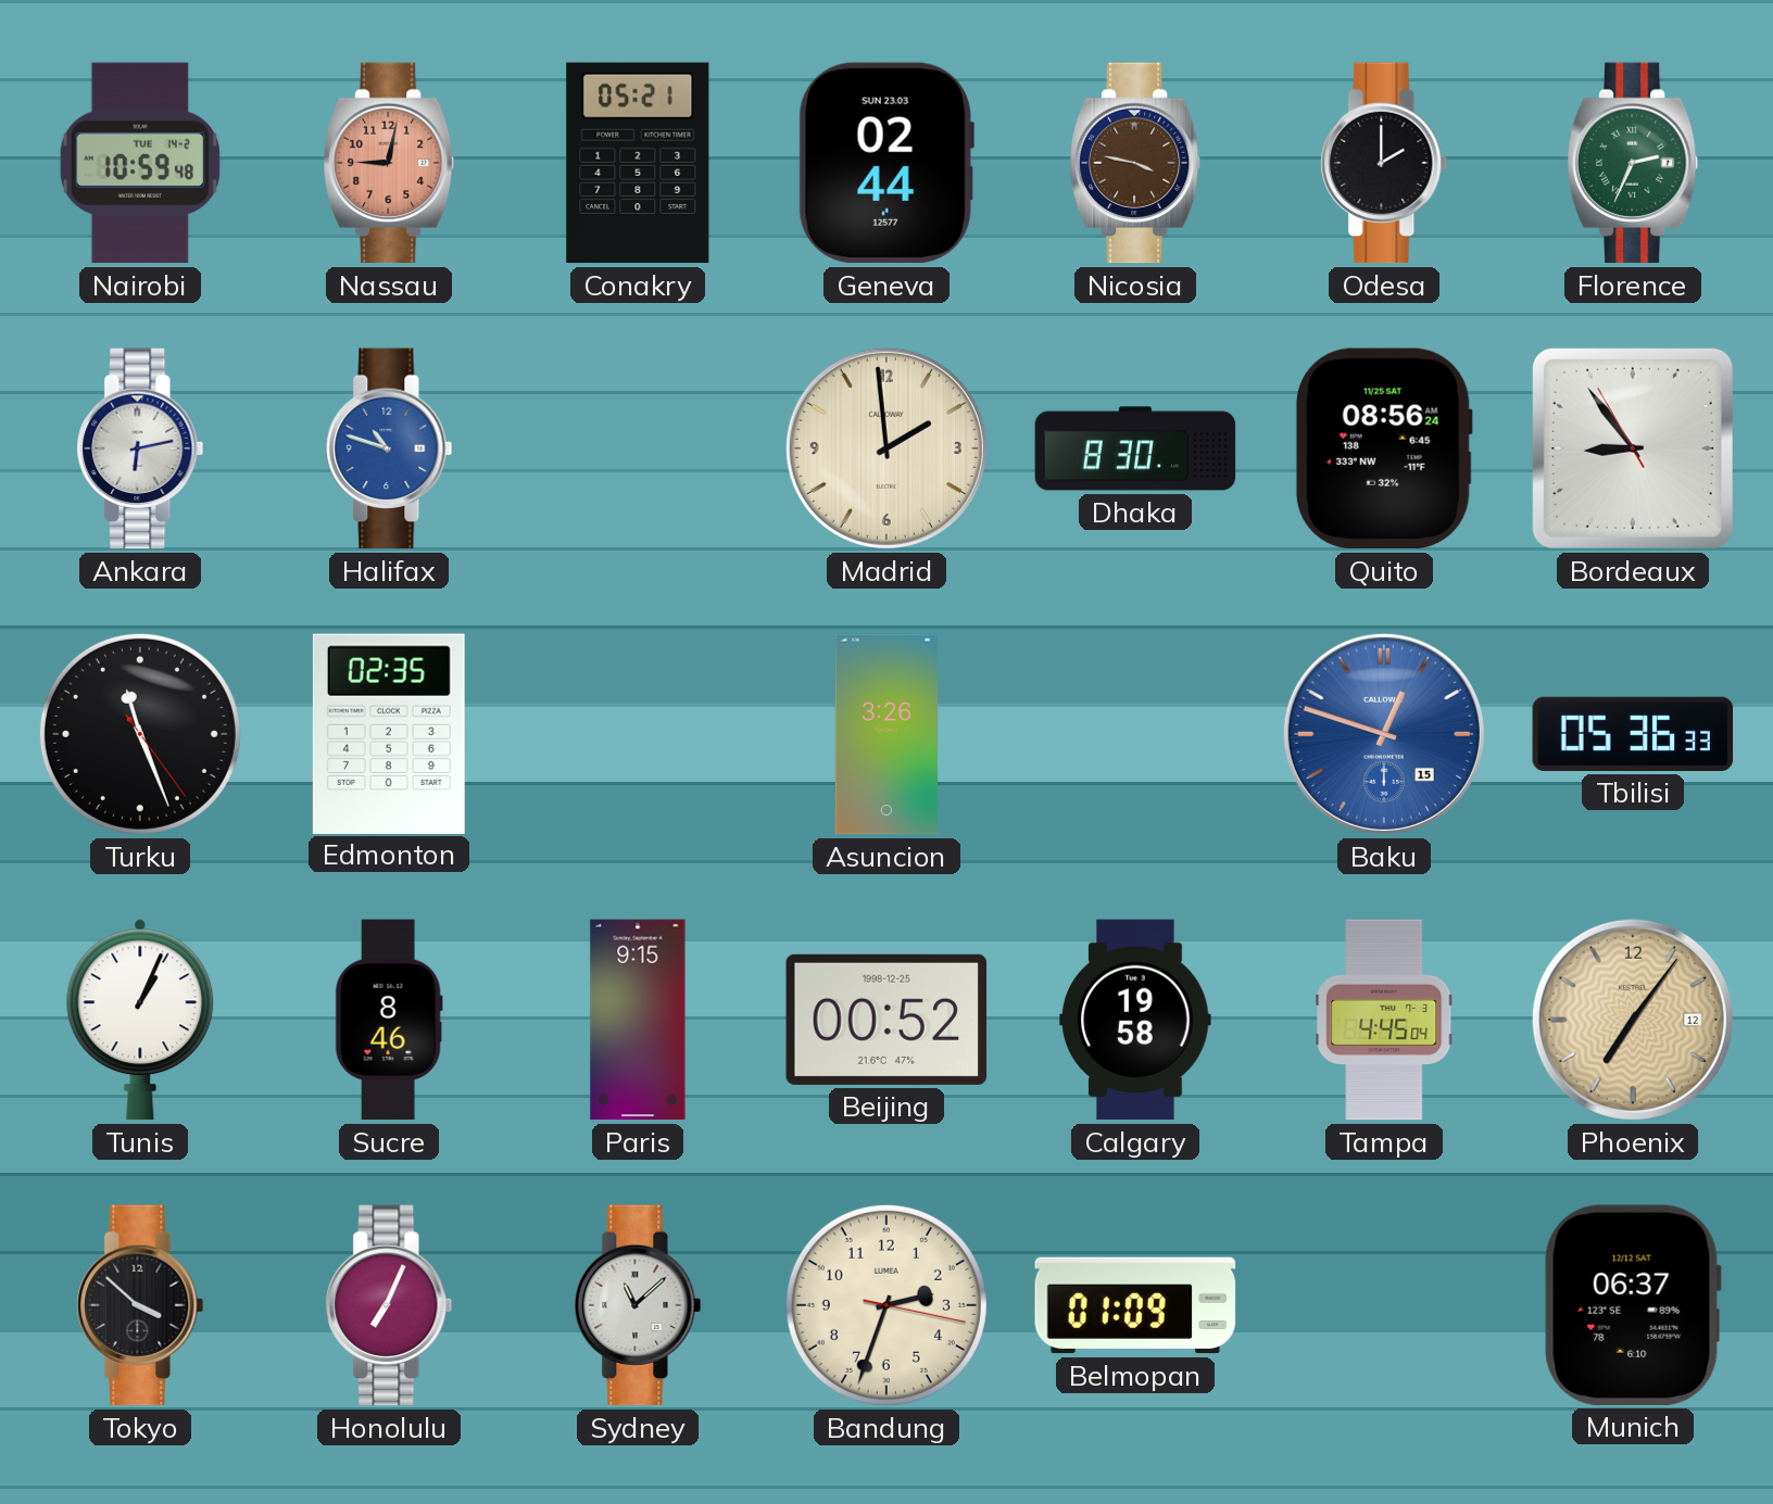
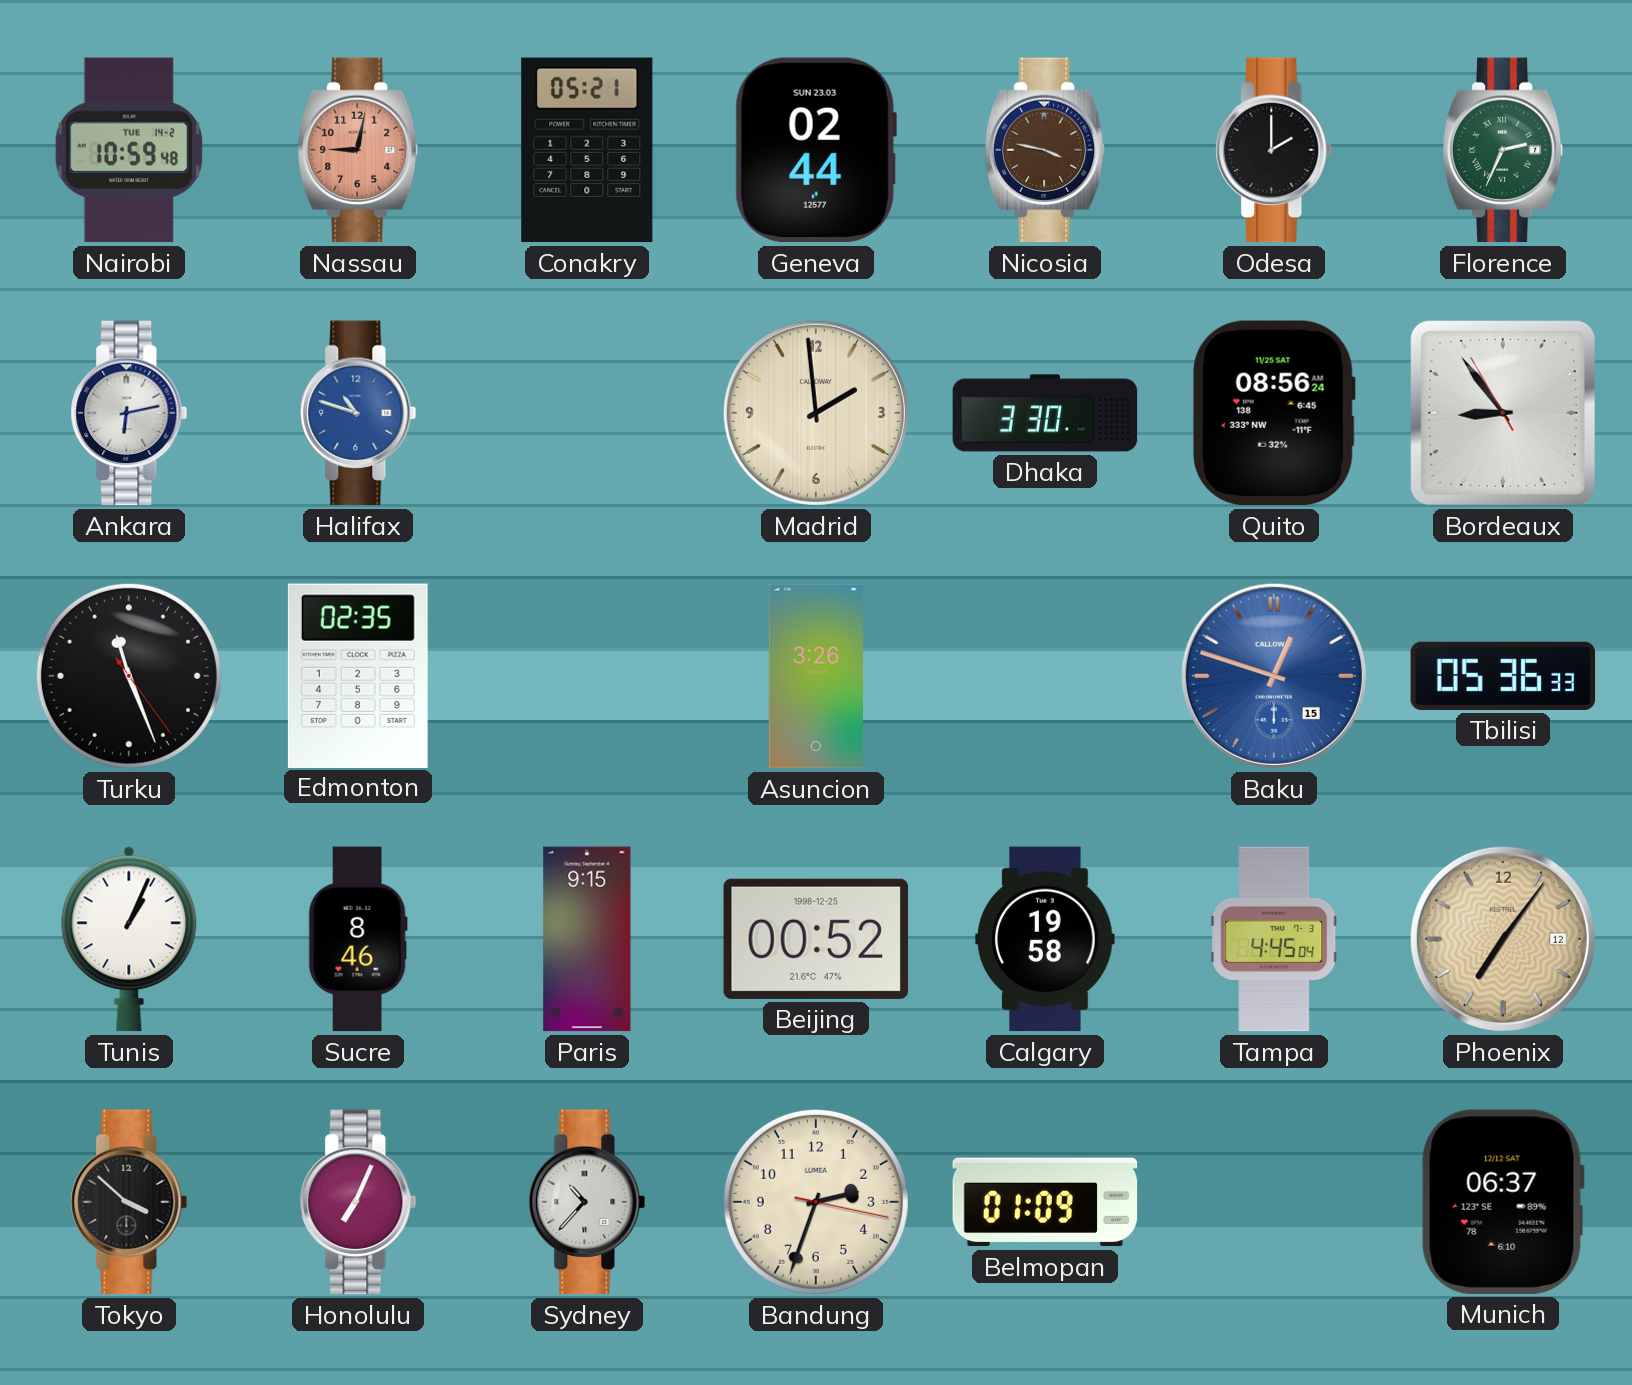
Dhaka: 8:30 -> 3:30 (1045, 413)
Sydney: 11:08 -> 10:37 (587, 1202)
